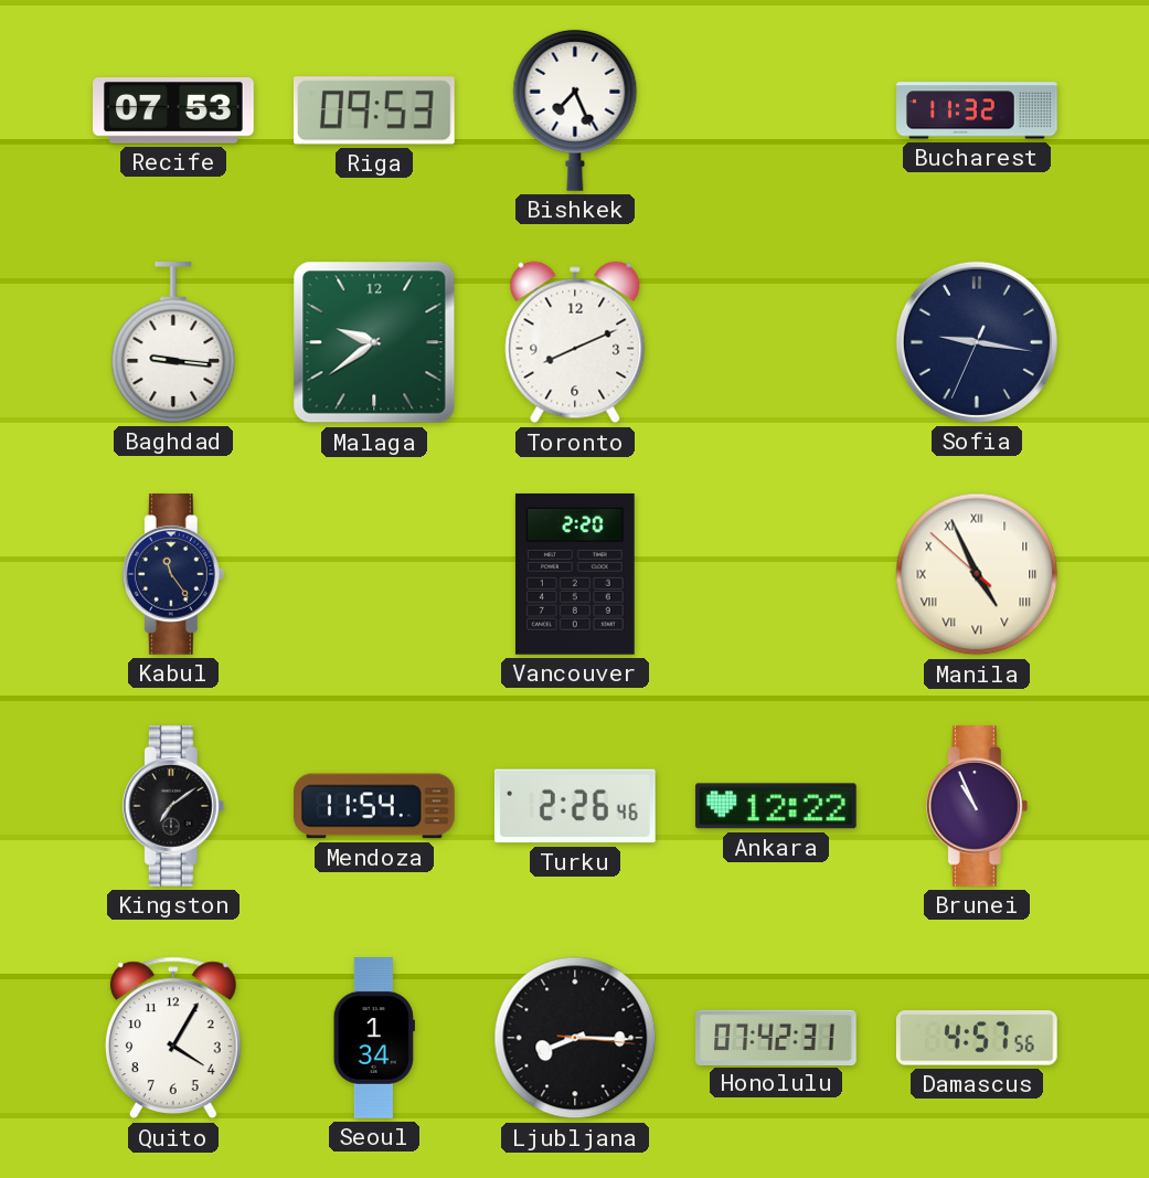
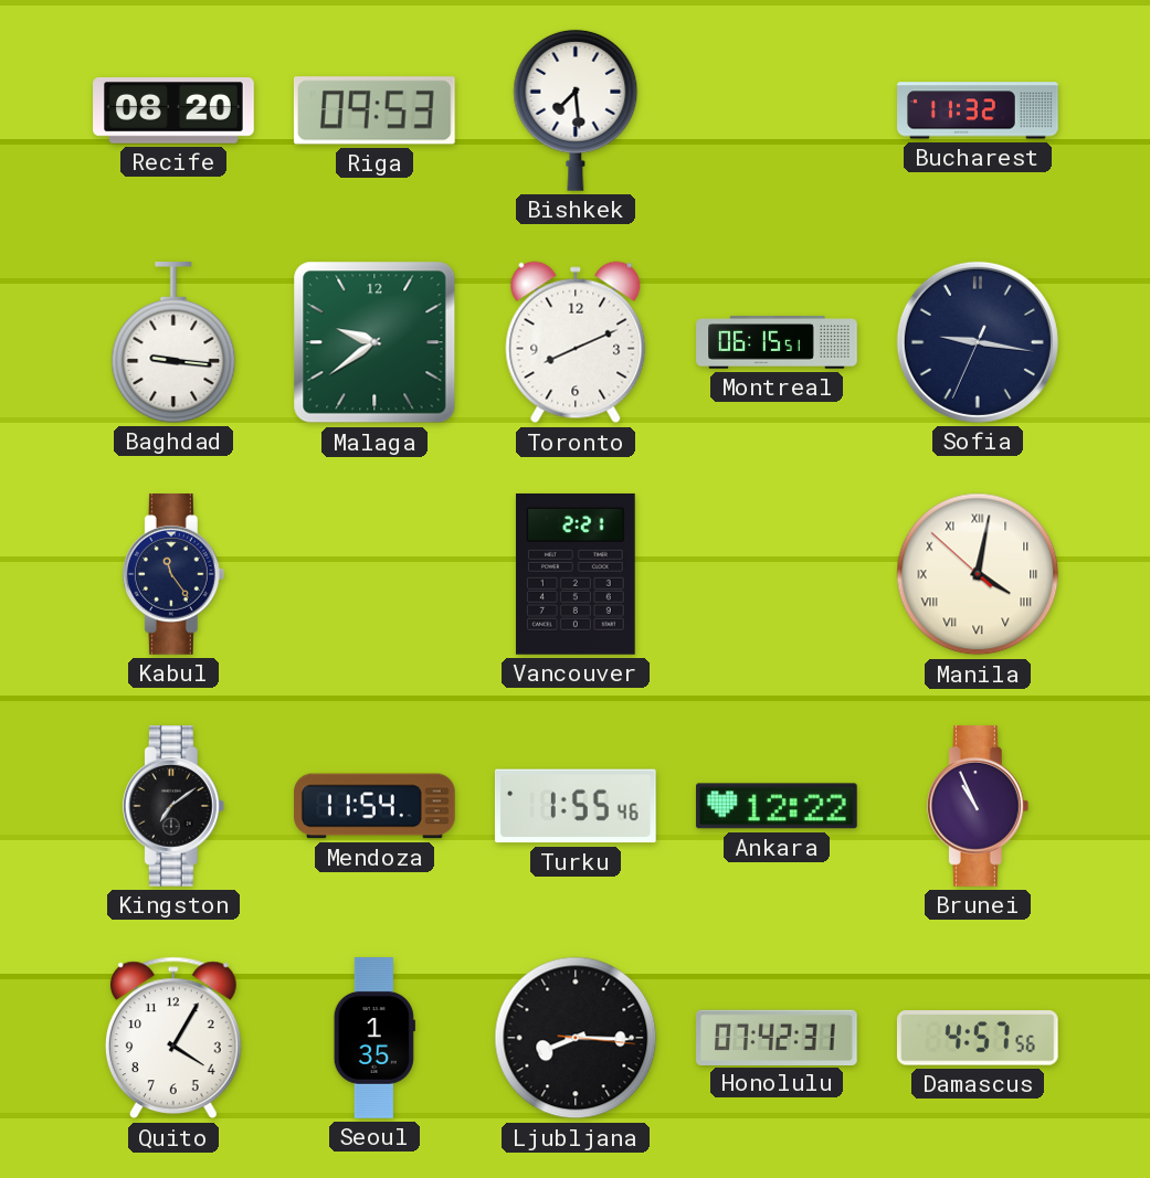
Recife: 07:53 -> 08:20 (173, 112)
Bishkek: 7:26 -> 7:29 (576, 110)
Montreal: none -> 06:15 (777, 342)
Vancouver: 2:20 -> 2:21 (576, 574)
Manila: 4:55 -> 4:01 (978, 574)
Turku: 2:26 -> 1:55 (576, 806)
Seoul: 1:34 -> 1:35 (374, 1038)
